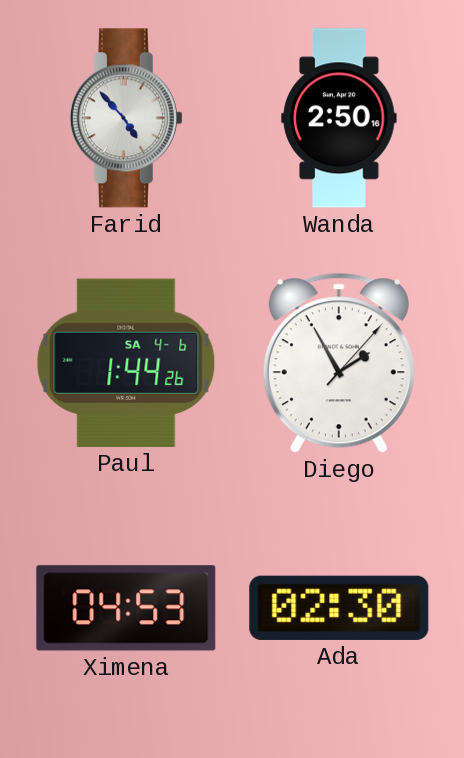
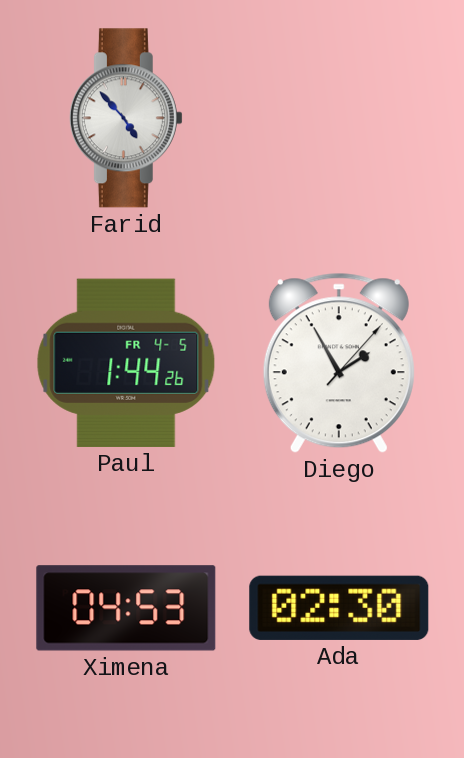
Wanda: 2:50 -> none (339, 118)
Paul date: SA 4-6 -> FR 4-5 (126, 363)
